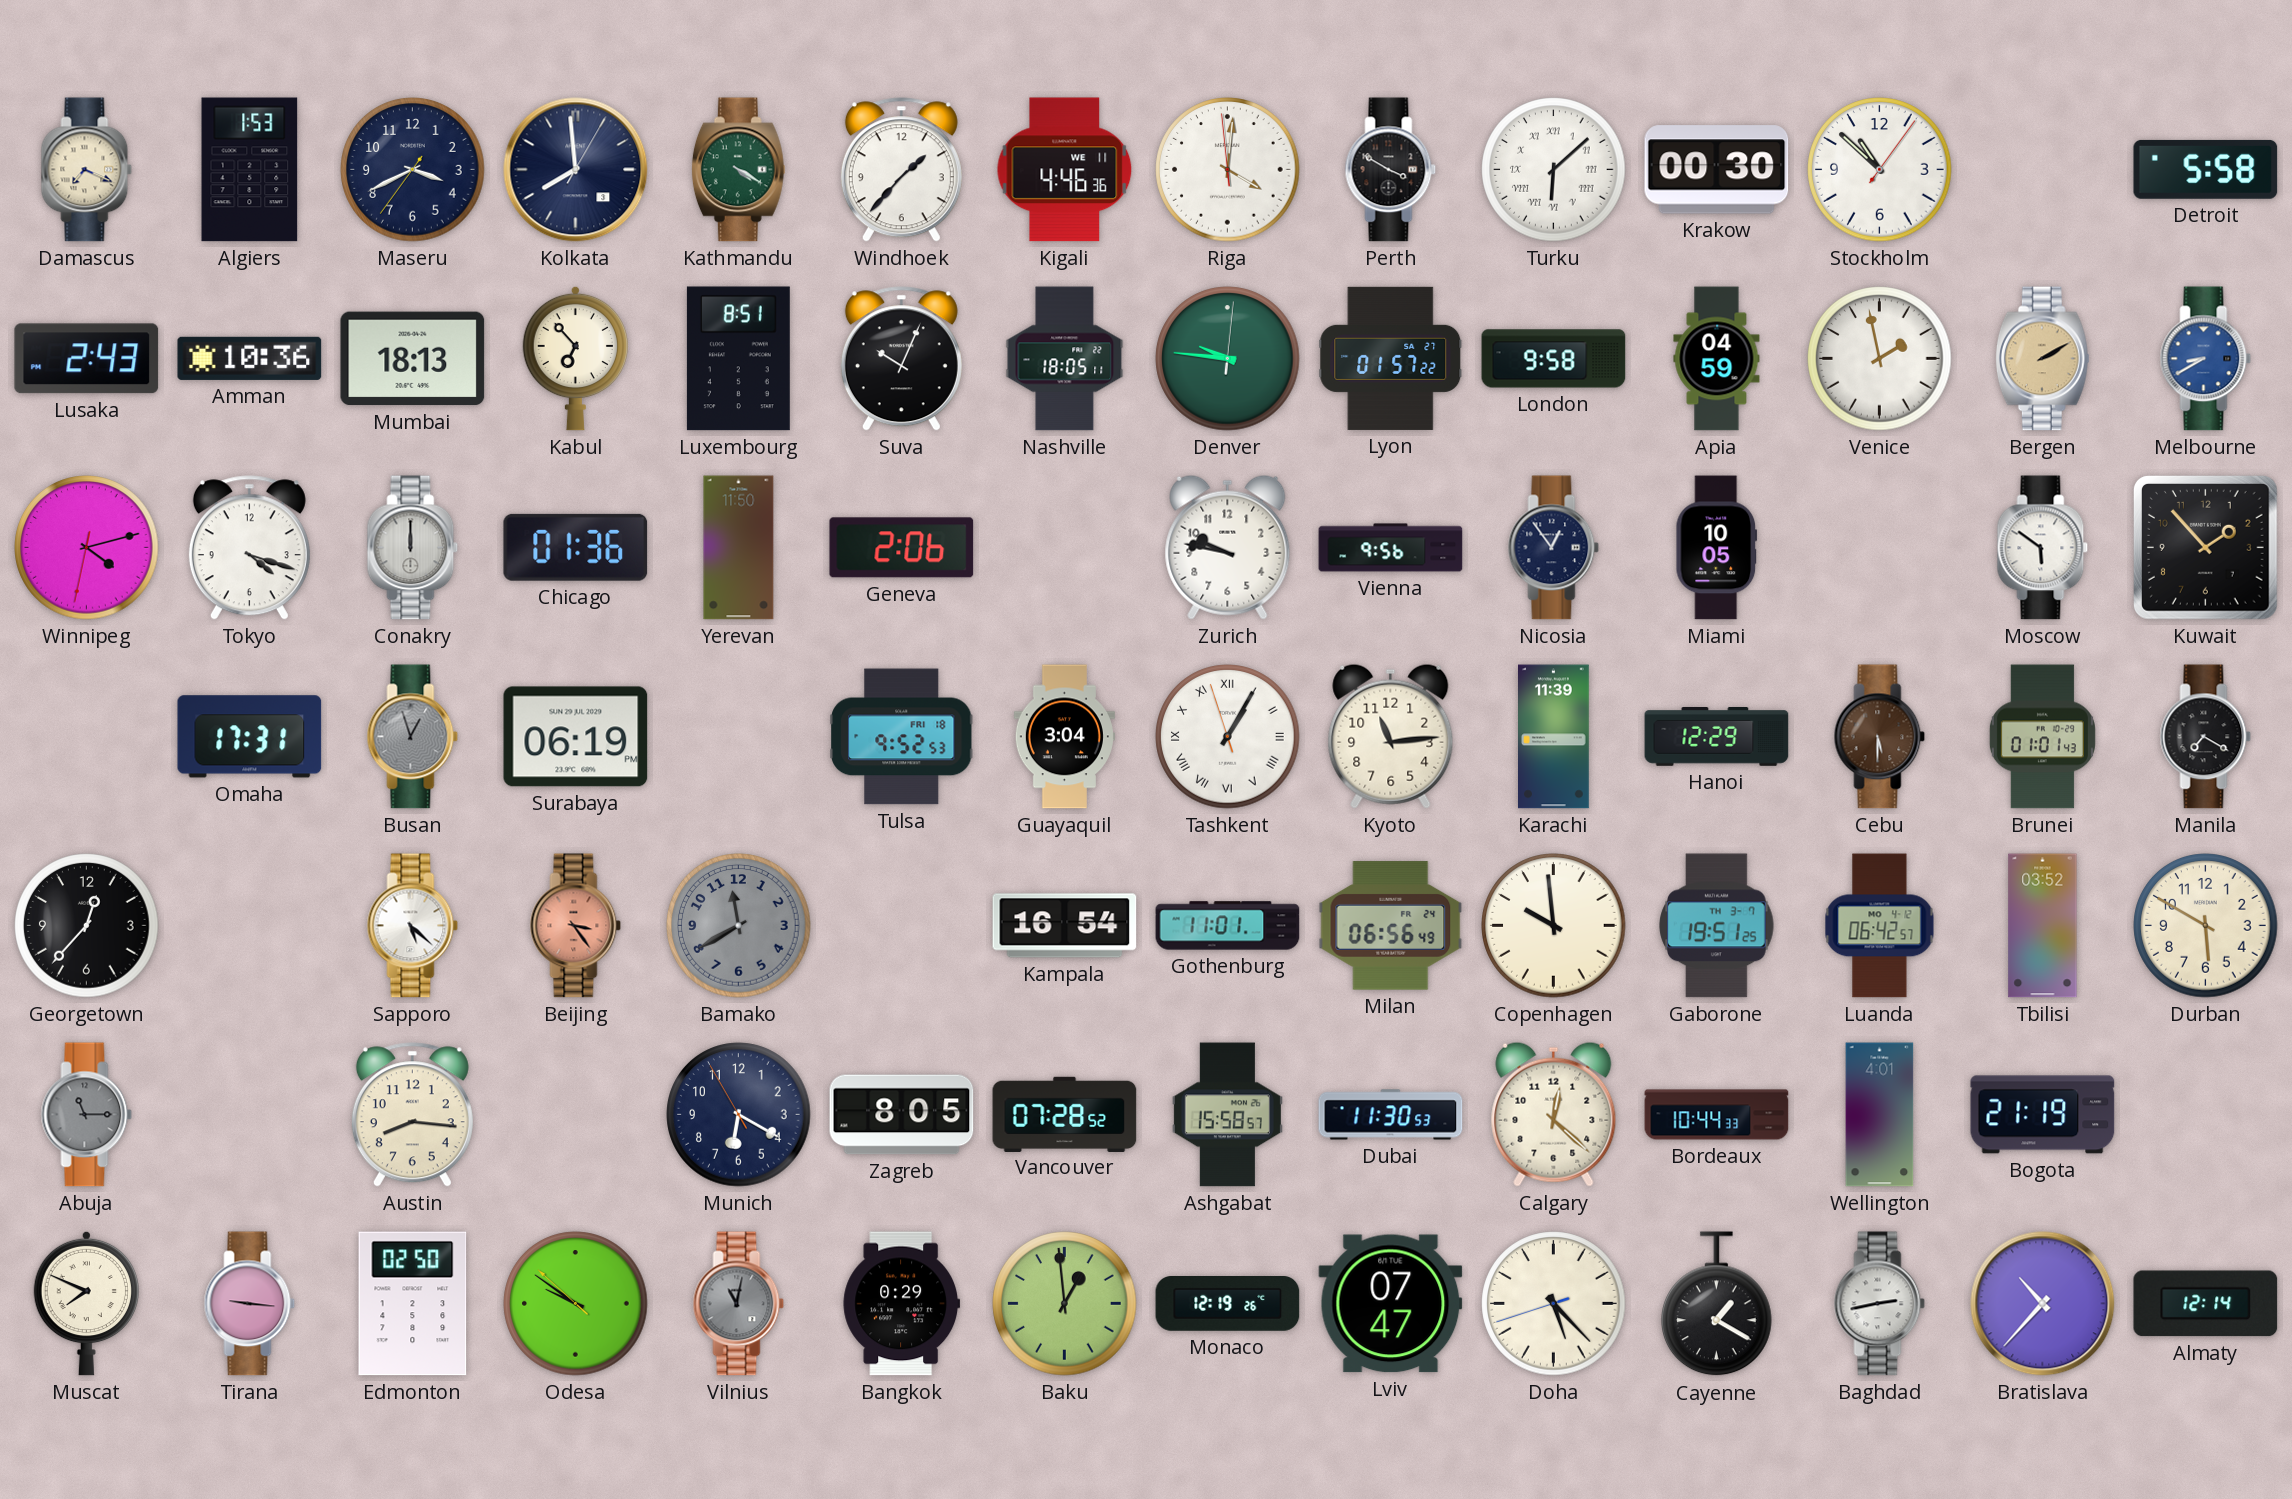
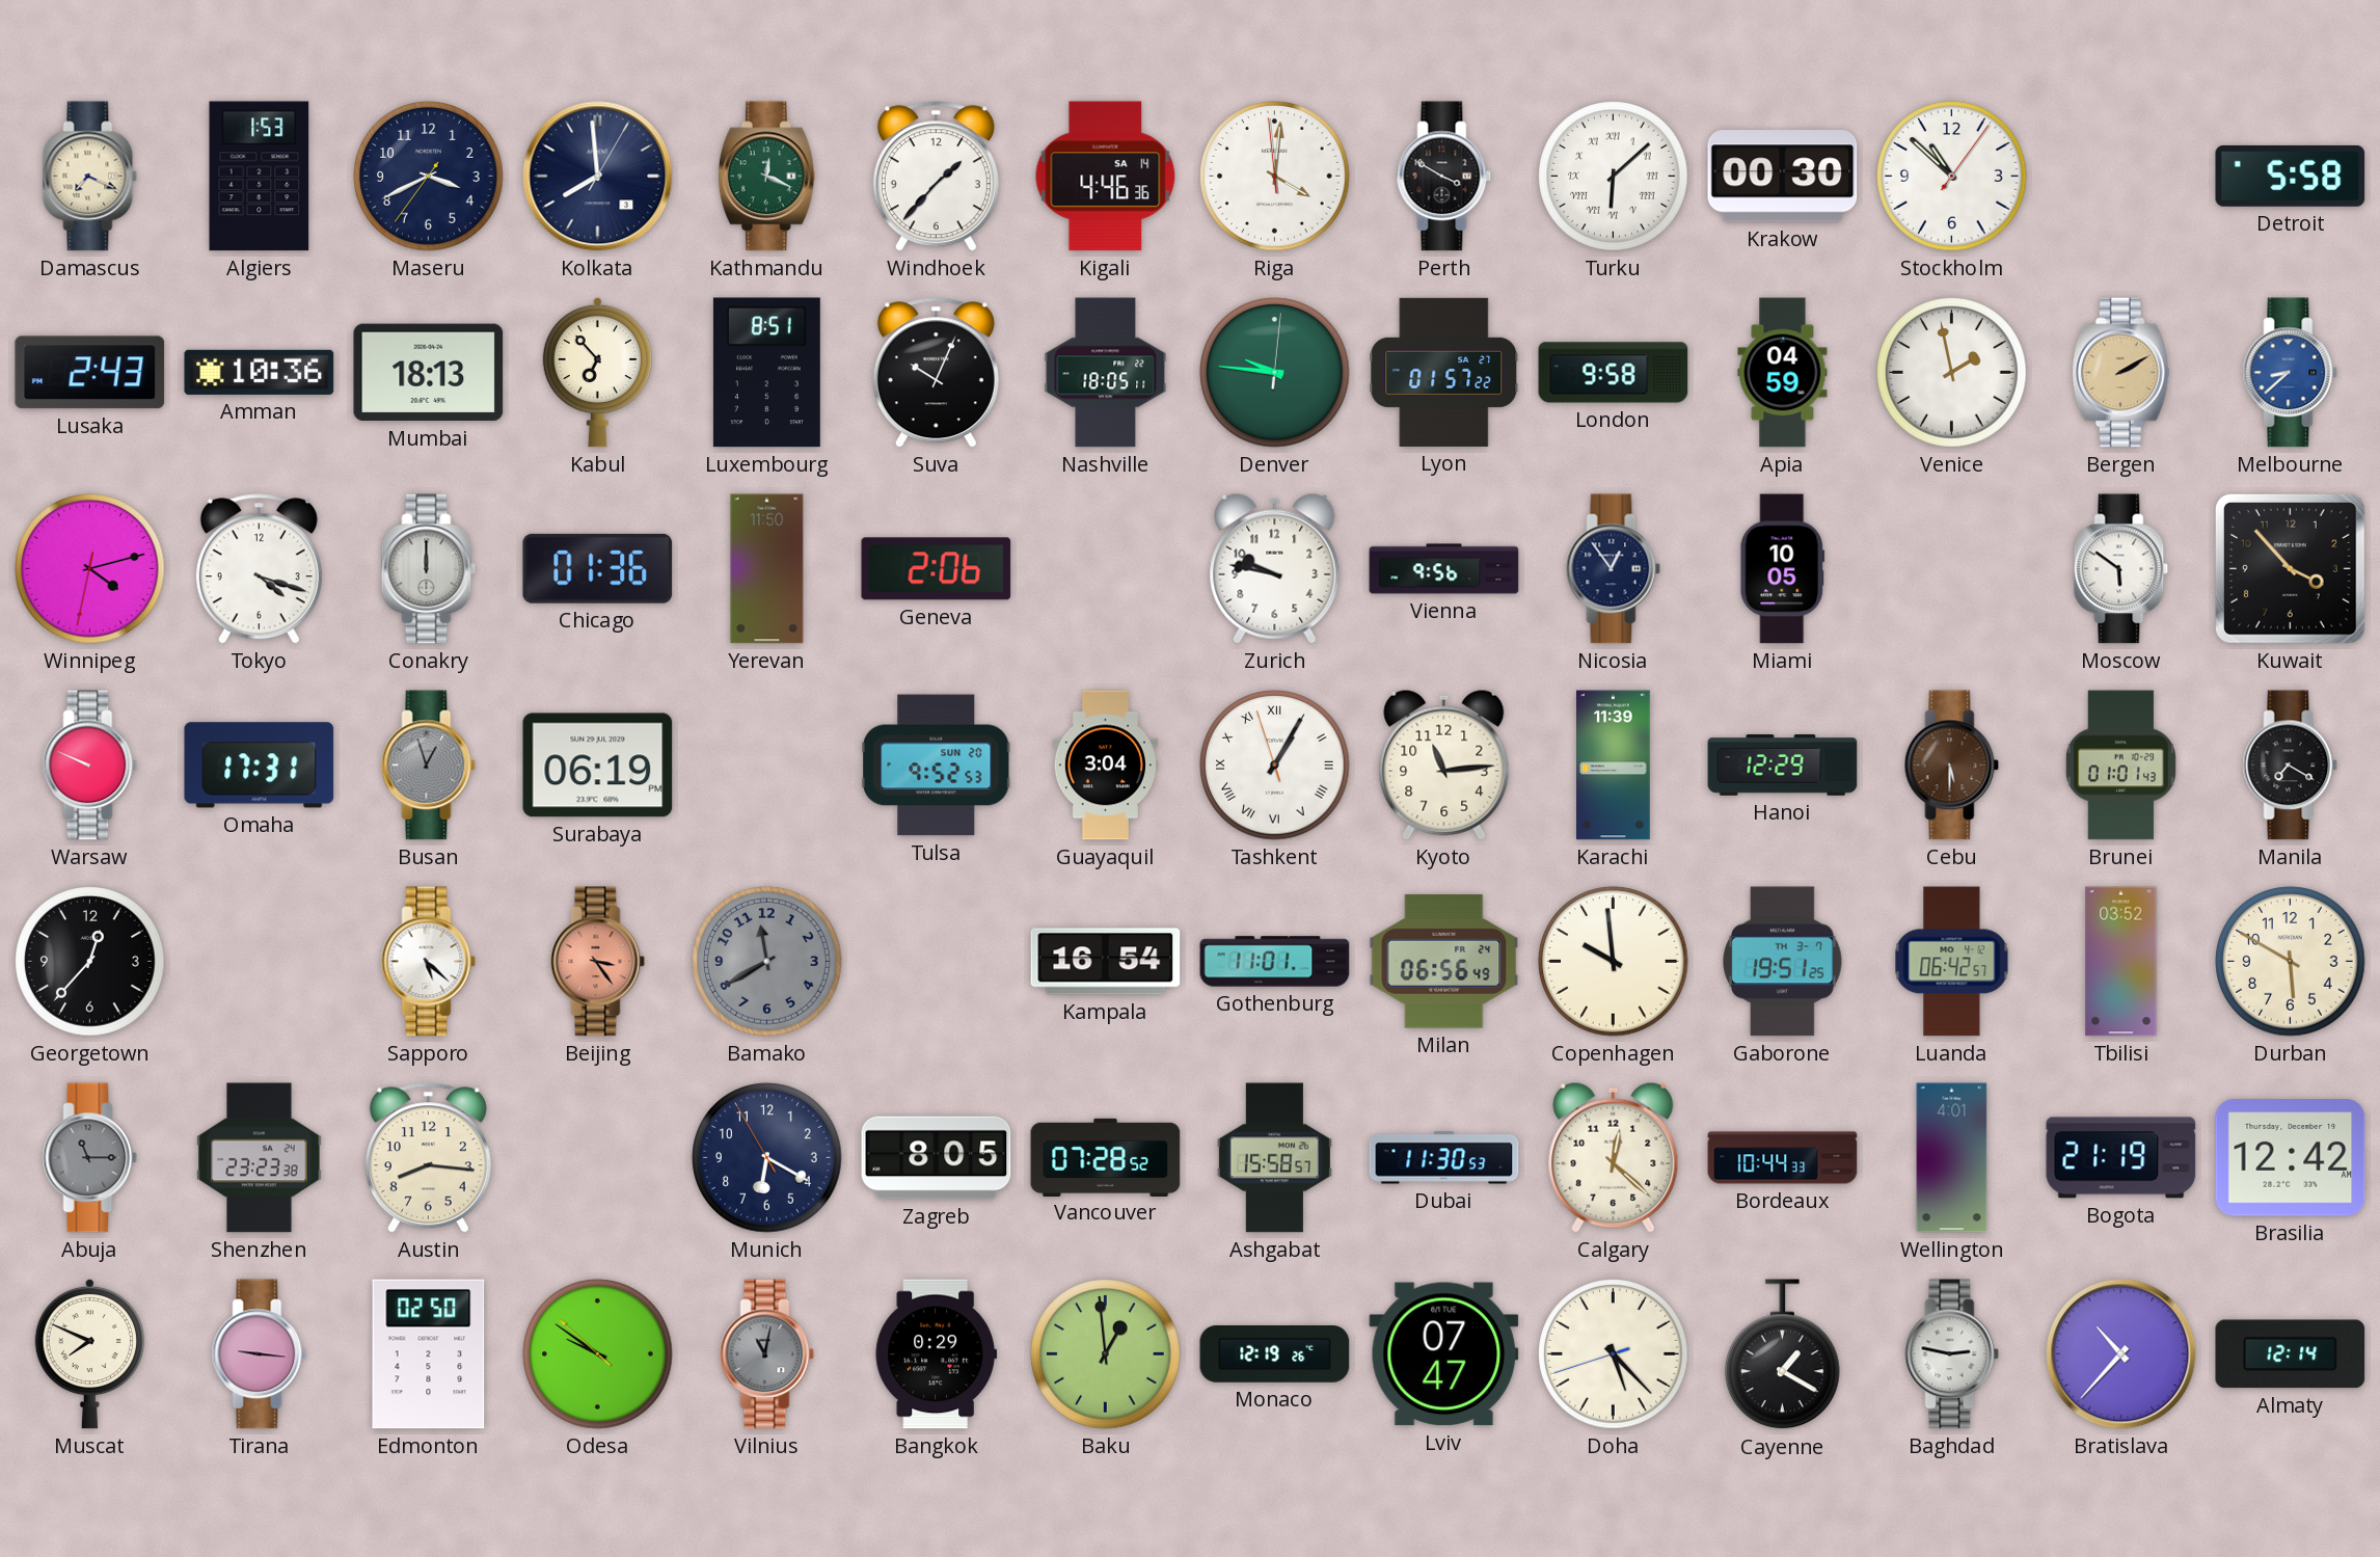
Kathmandu: 4:20 -> 12:19 (766, 177)
Kigali date: WE 11 -> SA 14 (1106, 177)
Melbourne: 8:40 -> 8:38 (2291, 373)
Kuwait: 1:53 -> 3:53 (2290, 568)
Warsaw: none -> 9:49 (90, 766)
Tulsa date: FRI 18 -> SUN 20 (937, 766)
Shenzhen: none -> 23:23 (260, 1158)
Brasilia: none -> 12:42 (2291, 1158)
Baghdad: 2:43 -> 2:47 (1952, 1354)
